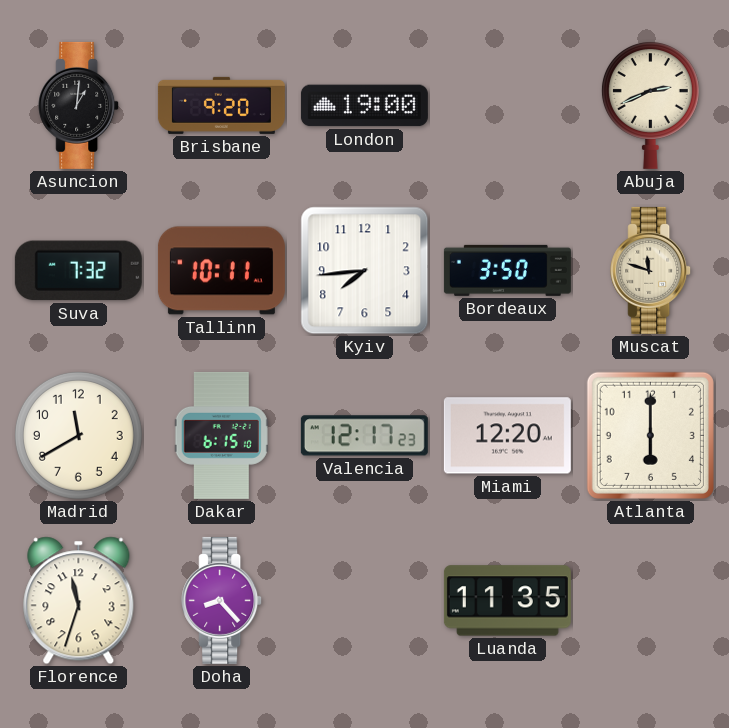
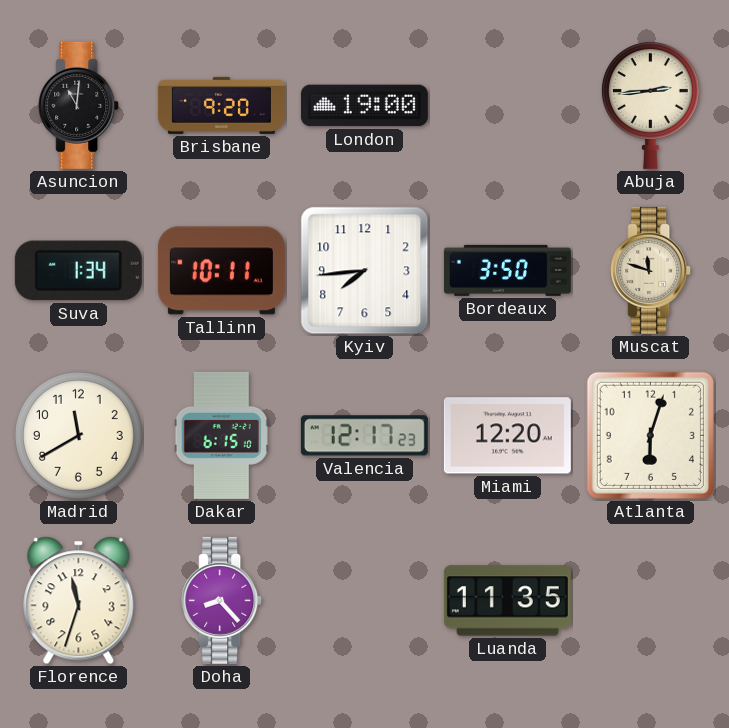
Asuncion: 1:01 -> 11:01 (79, 105)
Abuja: 2:41 -> 2:44 (650, 106)
Suva: 7:32 -> 1:34 (78, 271)
Atlanta: 6:00 -> 6:03 (650, 435)
